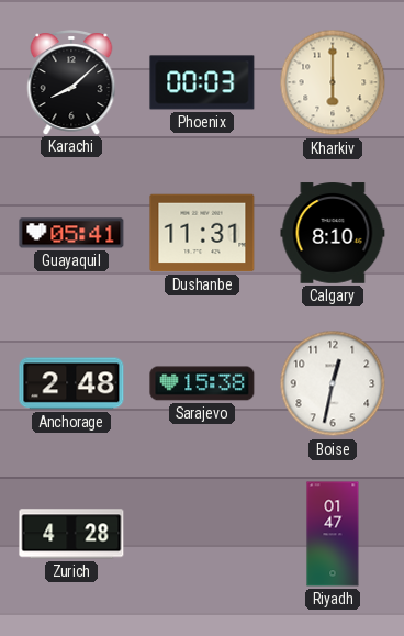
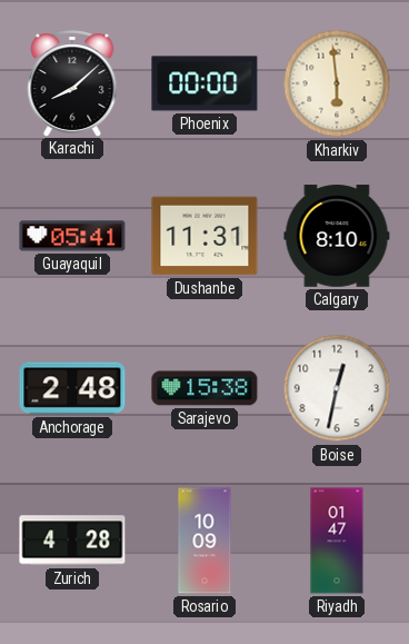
Phoenix: 00:03 -> 00:00 (205, 83)
Kharkiv: 6:00 -> 5:59 (337, 83)
Rosario: none -> 10:09 (205, 541)
